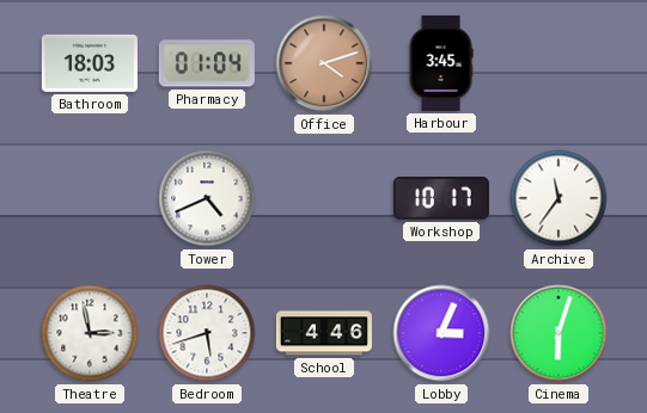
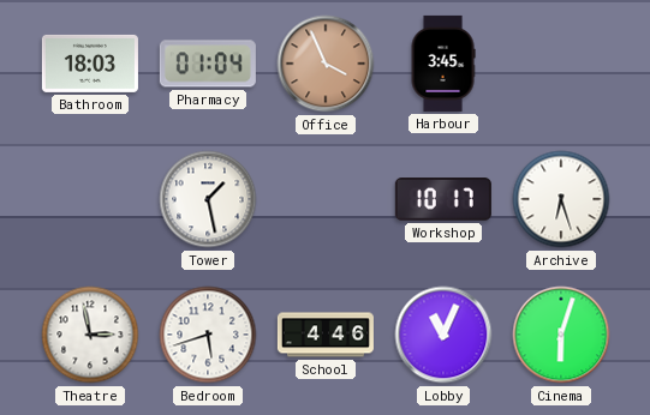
Office: 4:12 -> 3:56 (326, 64)
Tower: 4:41 -> 1:28 (208, 199)
Archive: 11:36 -> 6:27 (561, 199)
Lobby: 3:04 -> 11:04 (443, 335)
